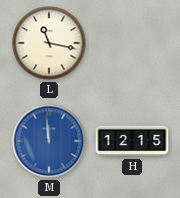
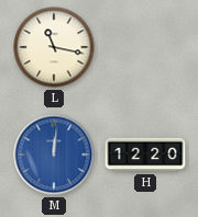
M: 11:59 -> 12:01 (54, 155)
H: 12:15 -> 12:20 (145, 155)
